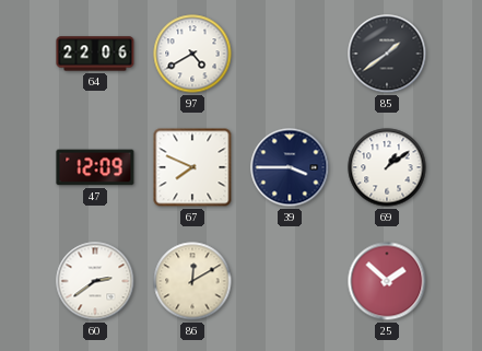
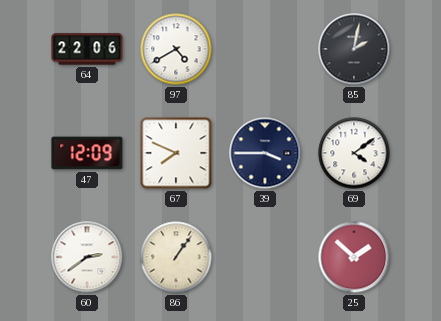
85: 1:39 -> 2:02 (354, 49)
69: 1:09 -> 4:09 (354, 153)
86: 12:10 -> 1:06 (176, 257)
